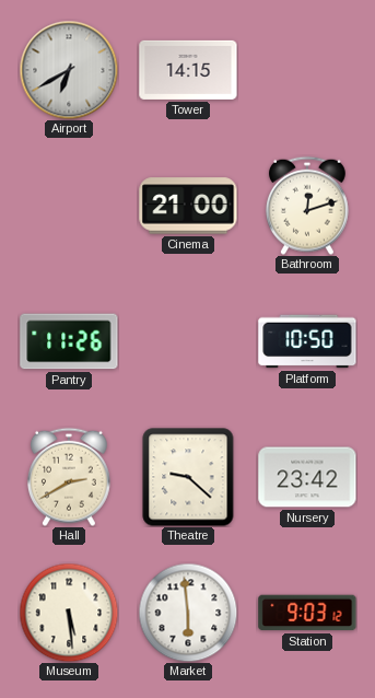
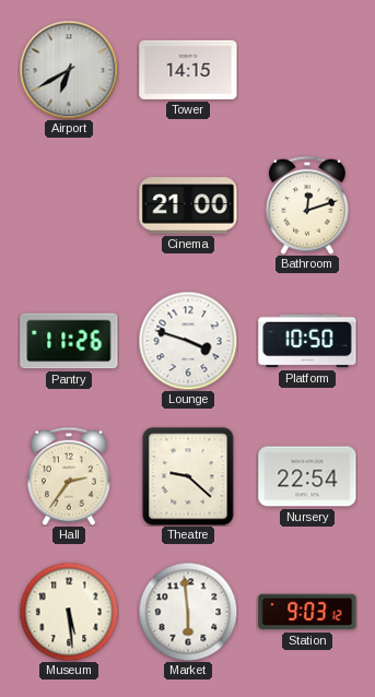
Lounge: none -> 3:48 (188, 341)
Hall: 2:40 -> 2:36 (69, 476)
Nursery: 23:42 -> 22:54 (307, 476)
